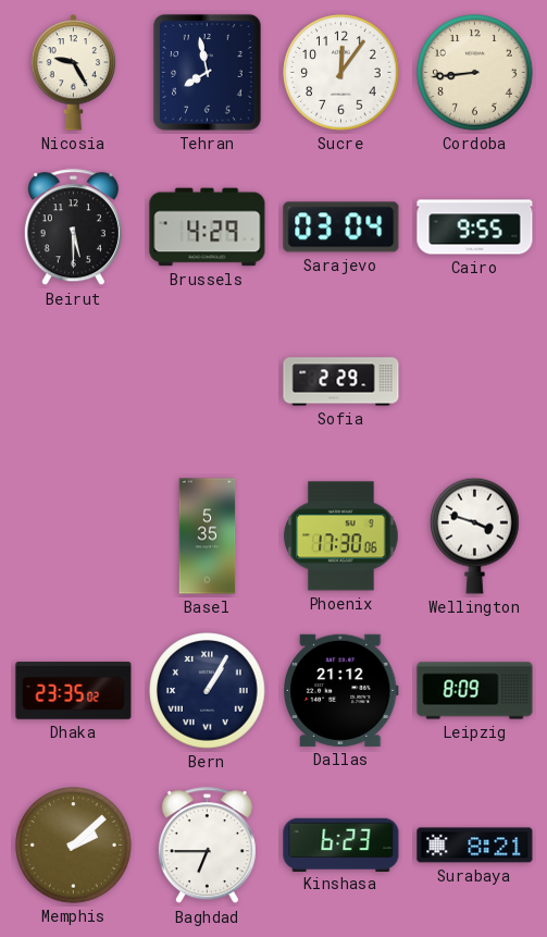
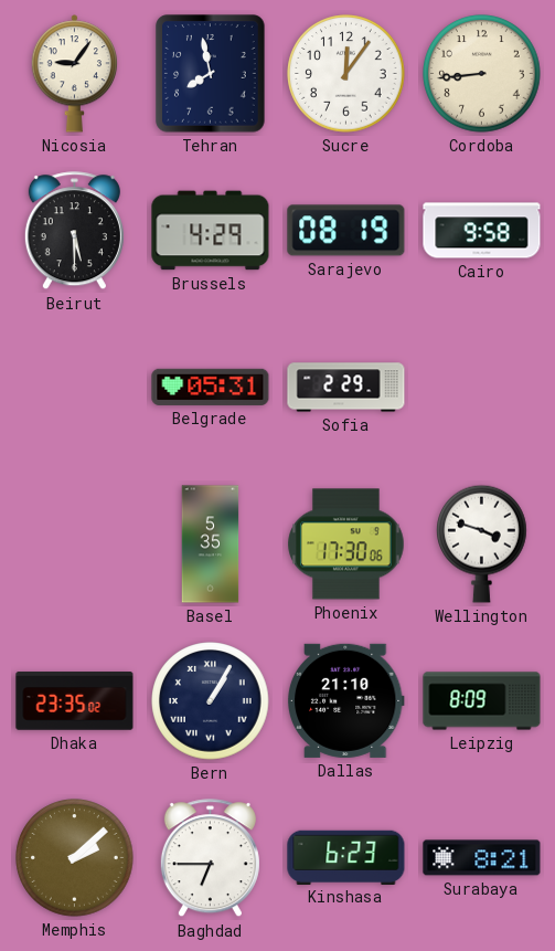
Nicosia: 9:25 -> 9:06 (75, 74)
Sarajevo: 03:04 -> 08:19 (346, 231)
Cairo: 9:55 -> 9:58 (482, 231)
Belgrade: none -> 05:31 (211, 387)
Dallas: 21:12 -> 21:10 (345, 700)
